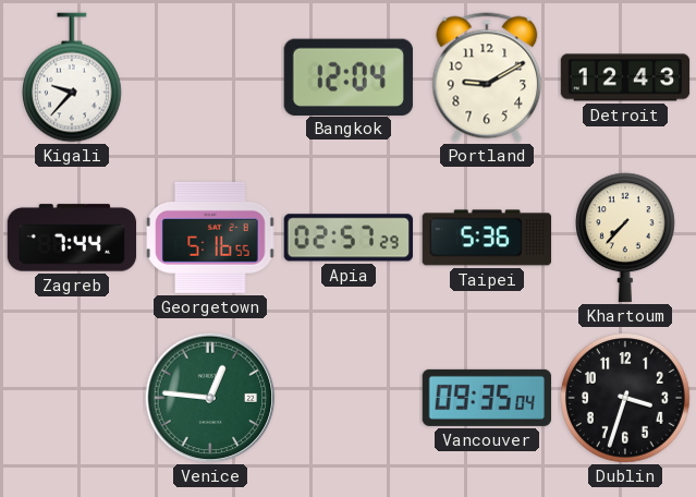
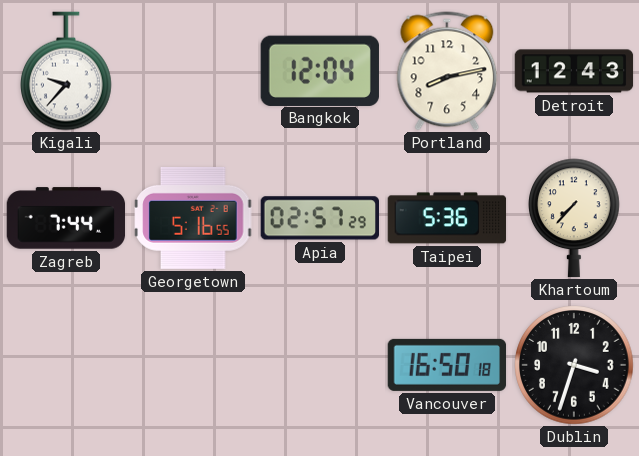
Portland: 9:10 -> 8:13 (447, 71)
Venice: 12:46 -> none (210, 398)
Vancouver: 09:35 -> 16:50 (447, 365)
